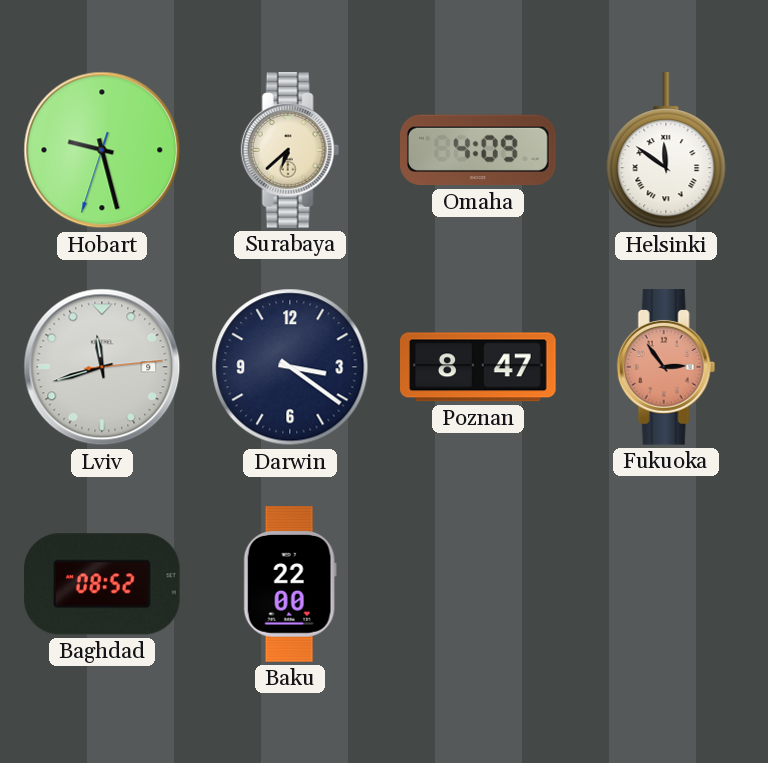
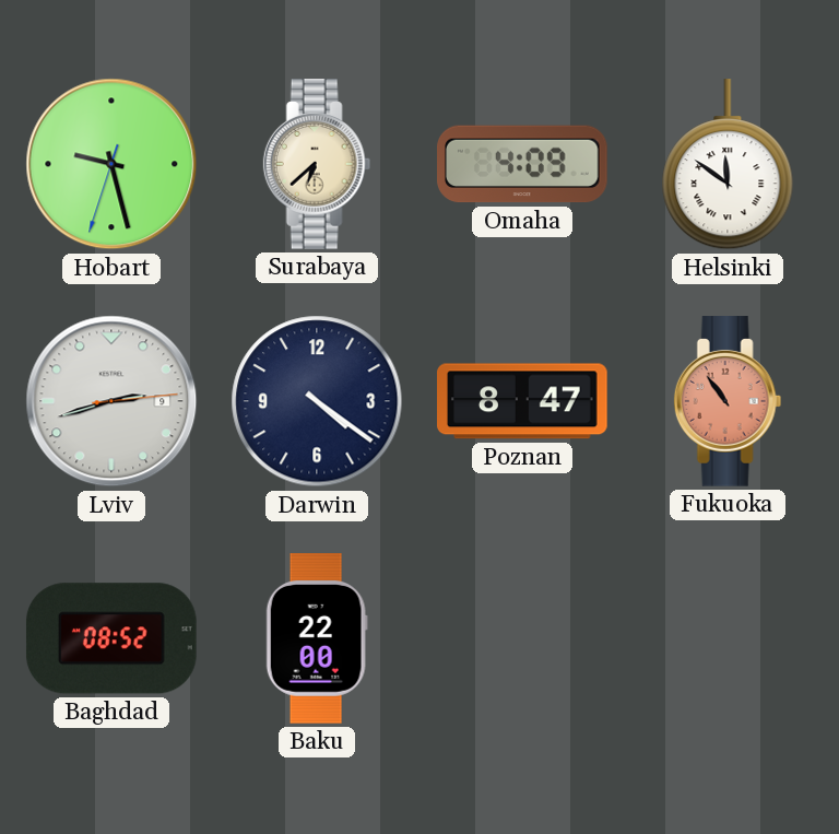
Lviv: 11:42 -> 2:42 (111, 401)
Darwin: 3:21 -> 4:21 (317, 401)
Fukuoka: 2:54 -> 10:54 (728, 401)
